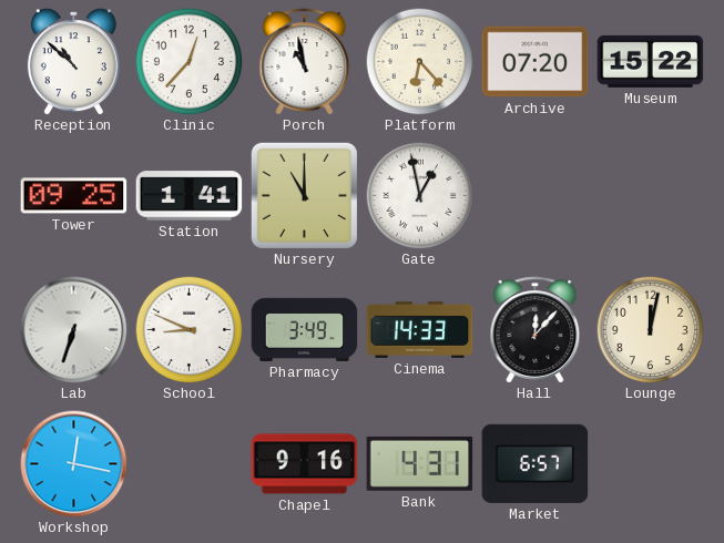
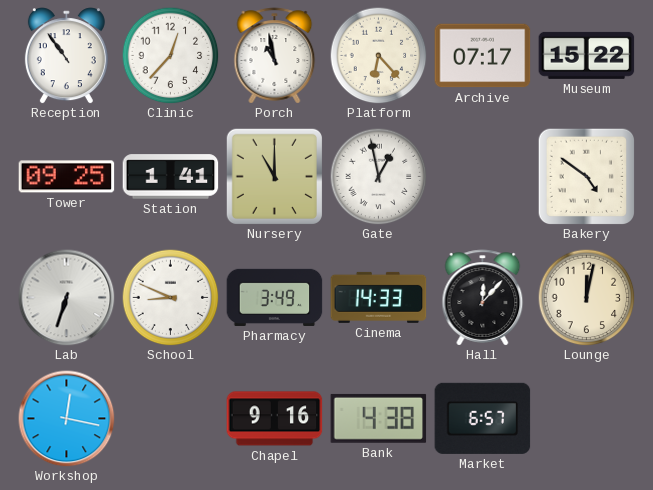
Reception: 10:52 -> 10:54 (66, 56)
Archive: 07:20 -> 07:17 (483, 56)
Bakery: none -> 4:51 (586, 176)
Bank: 4:31 -> 4:38 (379, 418)
